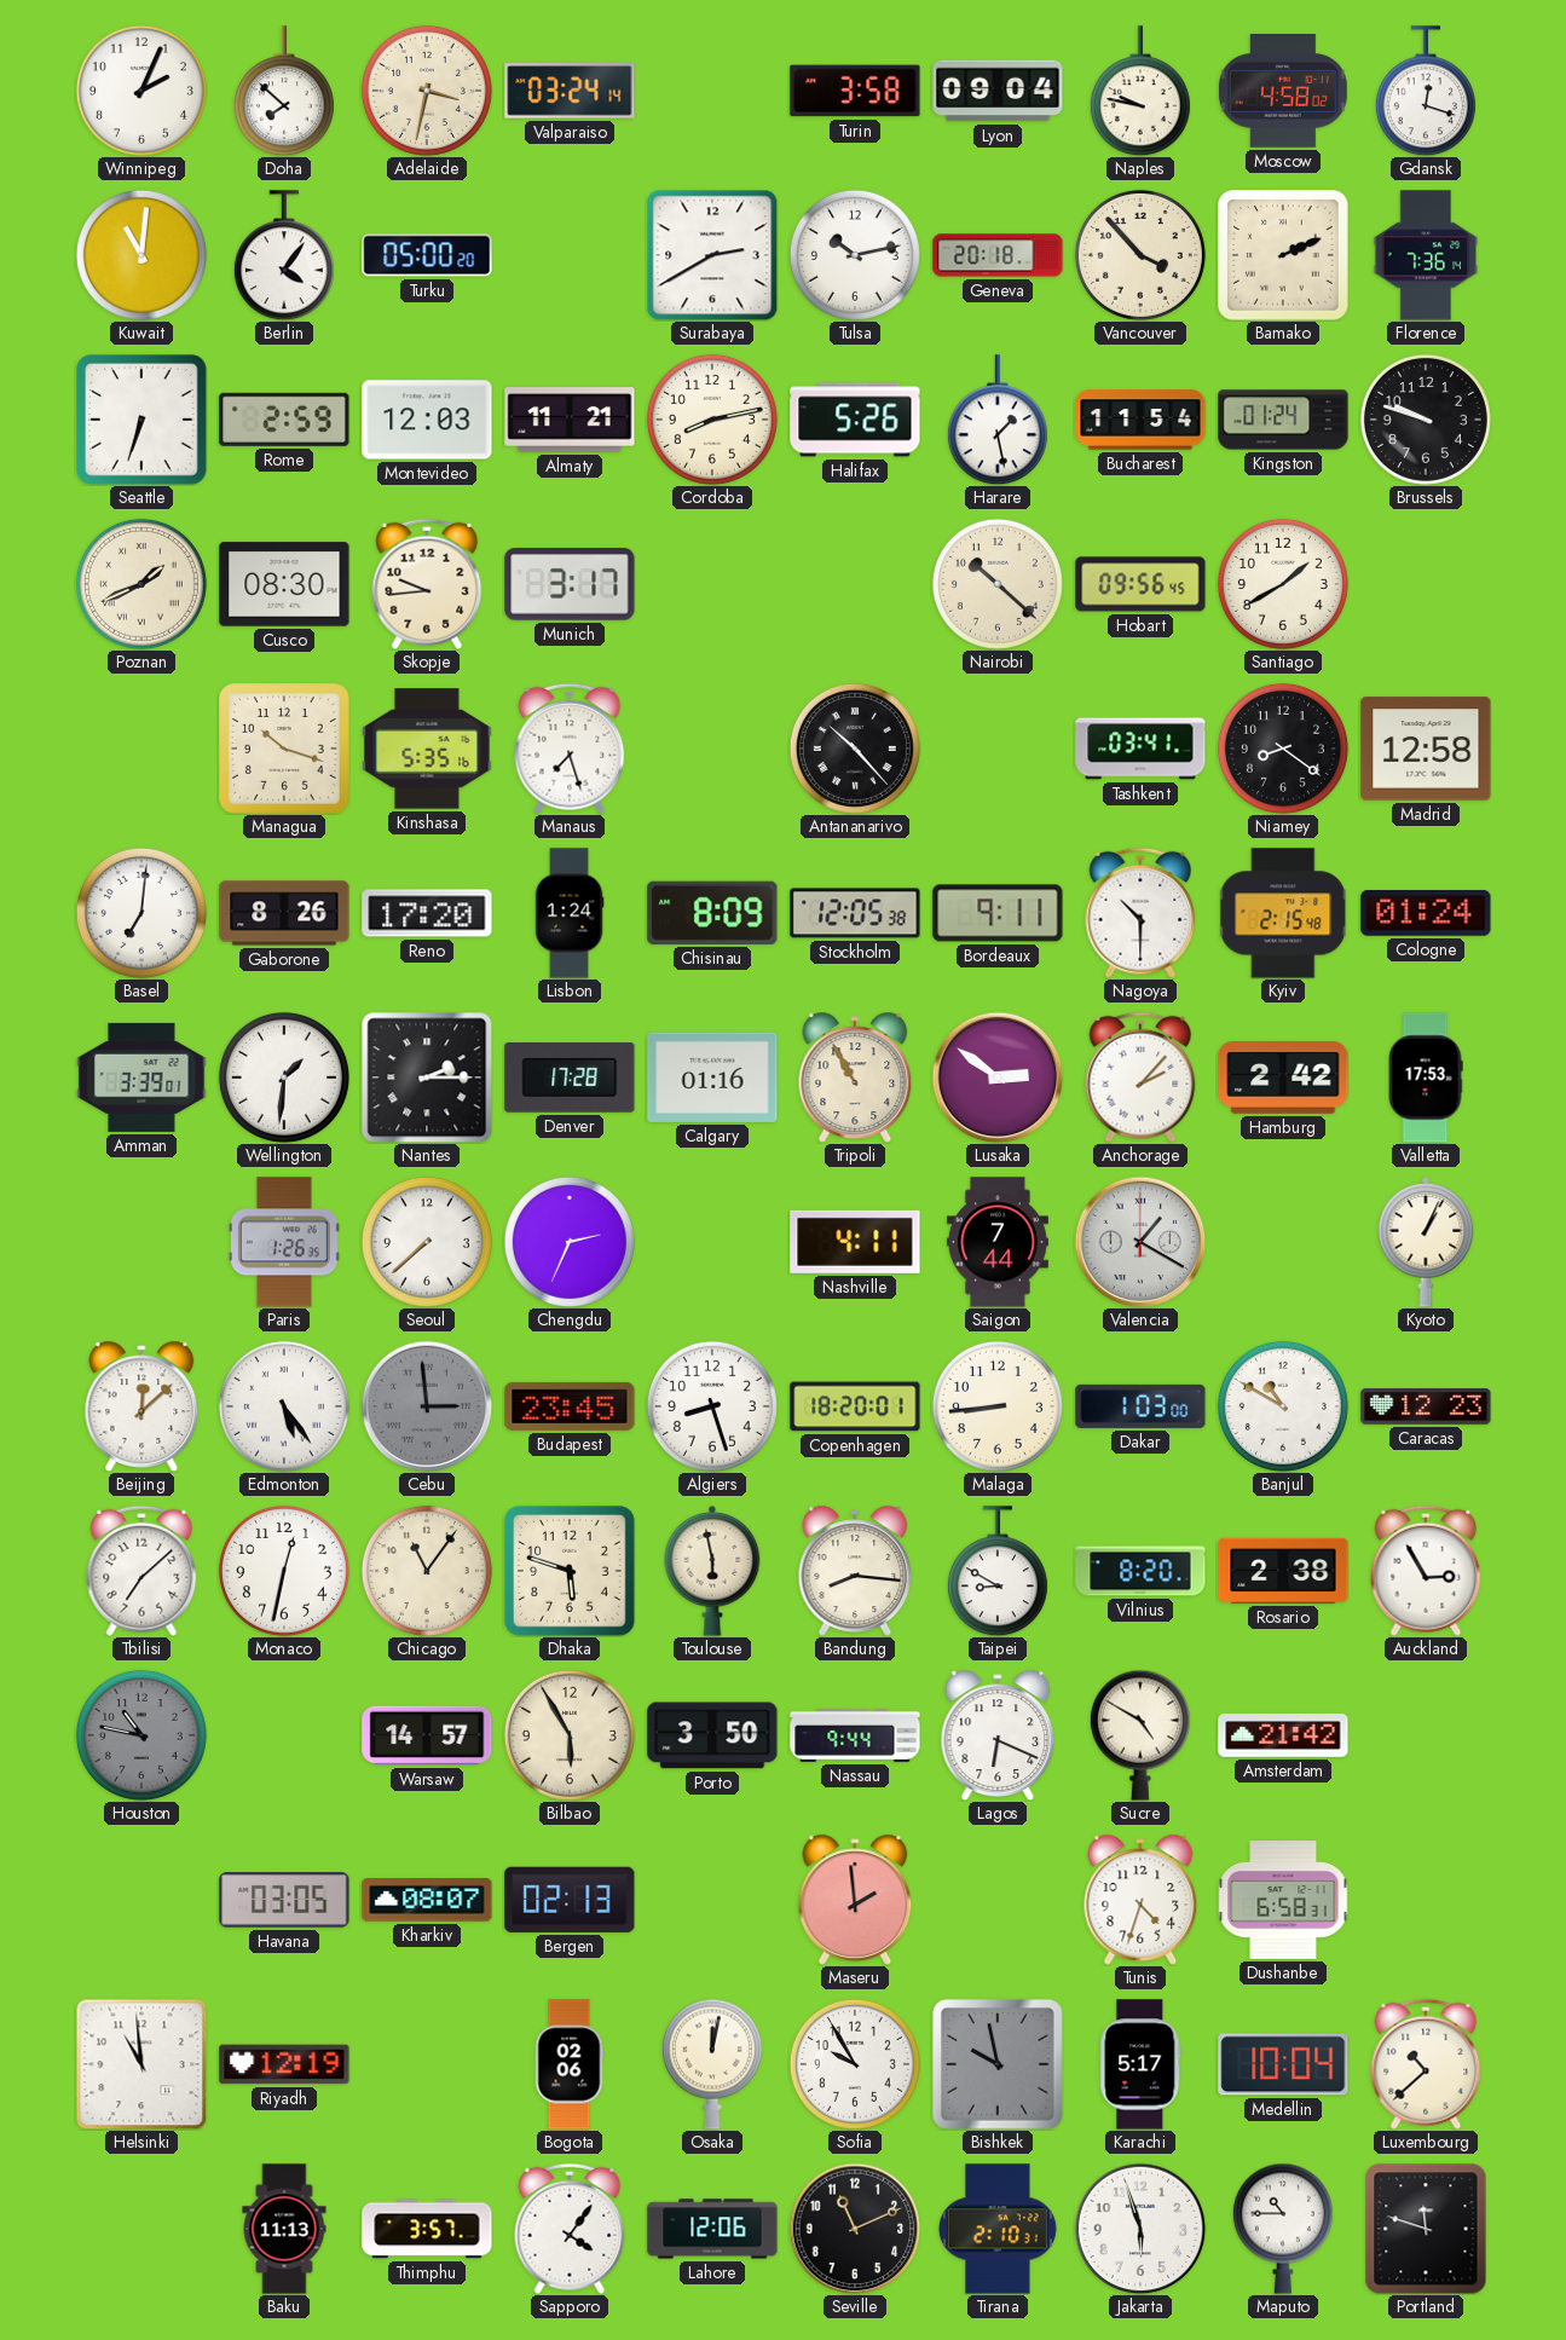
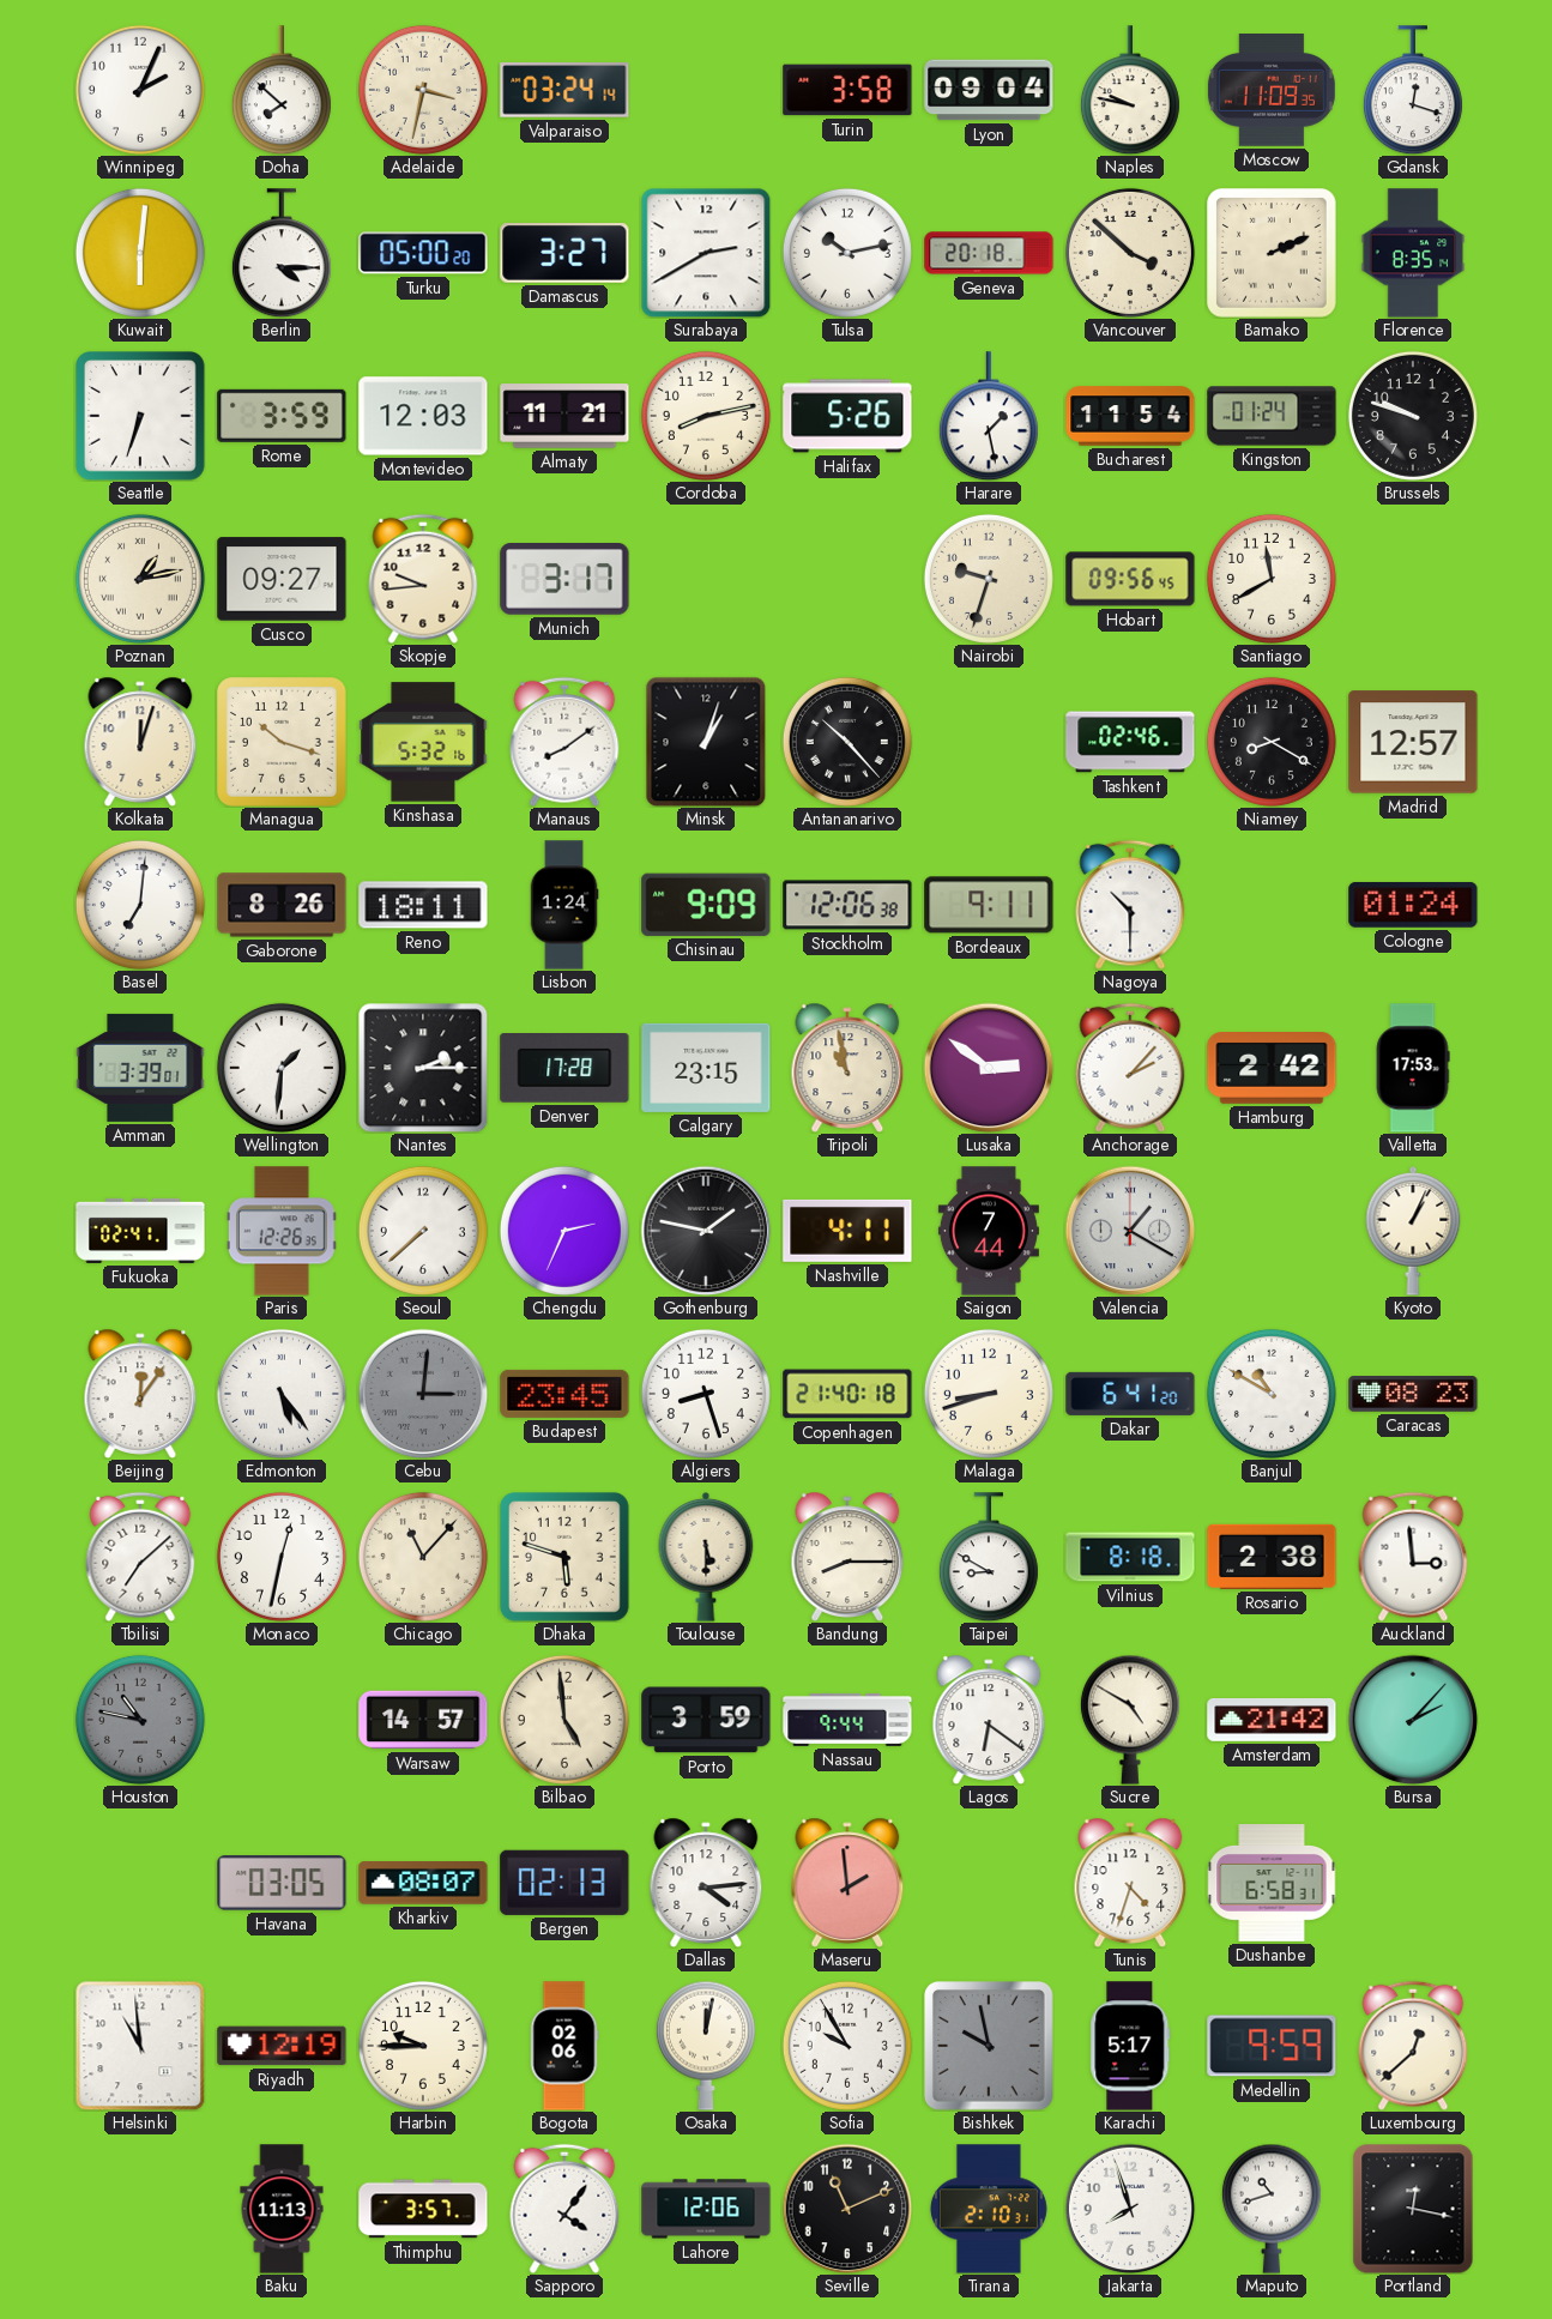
Moscow: 4:58 -> 11:09 (1272, 91)
Kuwait: 11:01 -> 6:01 (140, 253)
Berlin: 4:06 -> 4:15 (282, 253)
Damascus: none -> 3:27 (564, 254)
Vancouver: 3:53 -> 3:52 (1130, 253)
Florence: 7:36 -> 8:35 (1413, 253)
Rome: 2:59 -> 3:59 (282, 416)
Poznan: 1:41 -> 1:13 (140, 579)
Cusco: 08:30 -> 09:27 (282, 579)
Nairobi: 10:22 -> 9:33 (989, 579)
Santiago: 1:40 -> 11:40 (1272, 579)
Kolkata: none -> 12:03 (140, 742)
Kinshasa: 5:35 -> 5:32 (423, 742)
Manaus: 7:27 -> 8:09 (564, 742)
Minsk: none -> 1:03 (706, 742)
Tashkent: 03:41 -> 02:46 (1130, 742)
Niamey: 8:21 -> 8:20 (1272, 742)
Madrid: 12:58 -> 12:57 (1413, 742)
Reno: 17:20 -> 18:11 (423, 905)
Chisinau: 8:09 -> 9:09 (706, 905)
Stockholm: 12:05 -> 12:06 (847, 905)
Kyiv: 2:15 -> none (1284, 913)
Calgary: 01:16 -> 23:15 (706, 1068)
Tripoli: 10:55 -> 10:58 (847, 1068)
Fukuoka: none -> 02:41 (140, 1231)
Paris: 1:26 -> 12:26 (282, 1231)
Gothenburg: none -> 1:47 (706, 1231)
Beijing: 12:08 -> 12:06 (140, 1394)
Cebu: 2:59 -> 3:01 (423, 1394)
Copenhagen: 18:20 -> 21:40 (847, 1394)
Malaga: 8:44 -> 8:42 (989, 1394)
Dakar: 1:03 -> 6:41 (1130, 1394)
Caracas: 12:23 -> 08:23 (1413, 1394)
Chicago: 11:06 -> 11:07 (423, 1557)
Toulouse: 5:58 -> 5:30 (706, 1557)
Bandung: 8:16 -> 8:15 (847, 1557)
Vilnius: 8:20 -> 8:18 (1130, 1557)
Auckland: 2:55 -> 2:59 (1413, 1557)
Bilbao: 5:55 -> 4:59 (564, 1720)
Porto: 3:50 -> 3:59 (706, 1720)
Lagos: 6:19 -> 6:21 (989, 1720)
Bursa: none -> 2:07 (1413, 1720)
Dallas: none -> 4:14 (706, 1883)
Harbin: none -> 9:45 (423, 2046)
Medellin: 10:04 -> 9:59 (1272, 2046)
Luxembourg: 10:38 -> 12:38 (1413, 2046)
Jakarta: 5:57 -> 7:57 (1130, 2209)
Maputo: 10:45 -> 10:42 (1272, 2209)
Portland: 11:48 -> 12:17 (1413, 2209)
